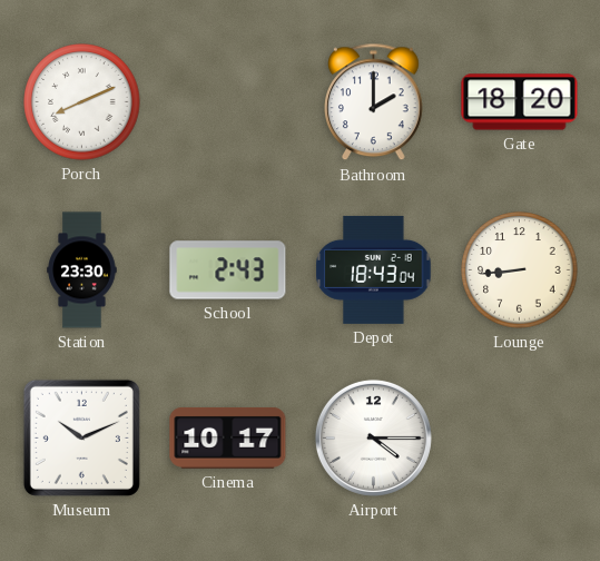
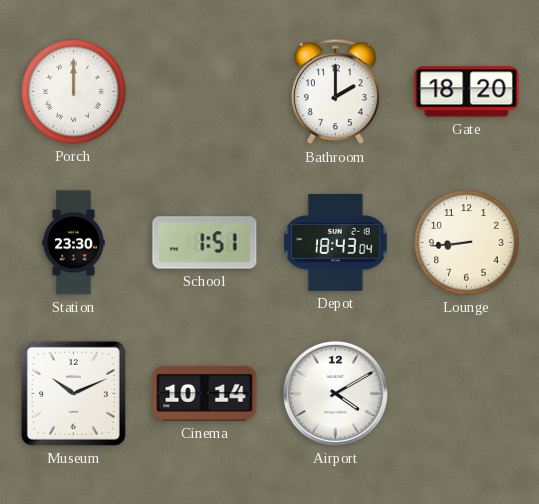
Porch: 8:11 -> 12:00 (74, 92)
School: 2:43 -> 1:51 (205, 243)
Cinema: 10:17 -> 10:14 (205, 393)
Airport: 4:15 -> 4:10 (335, 393)
